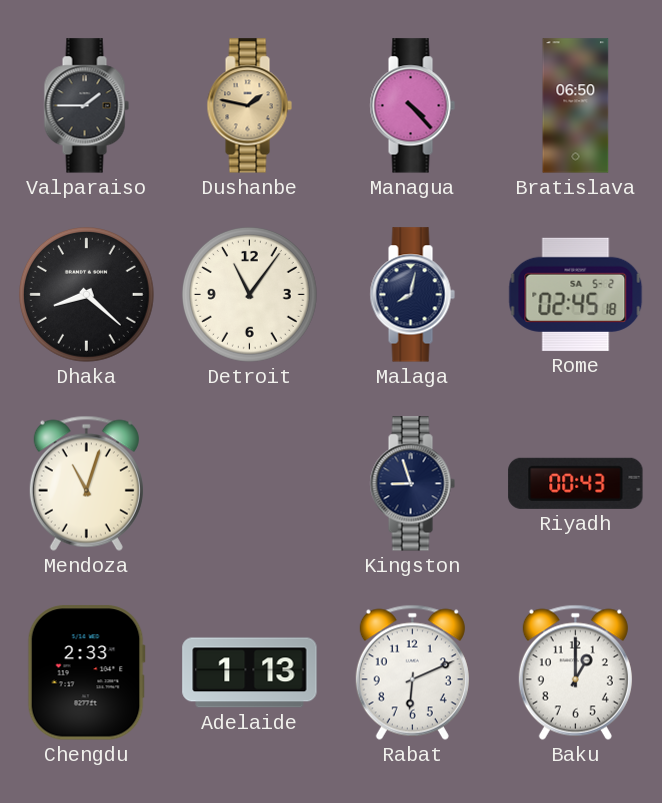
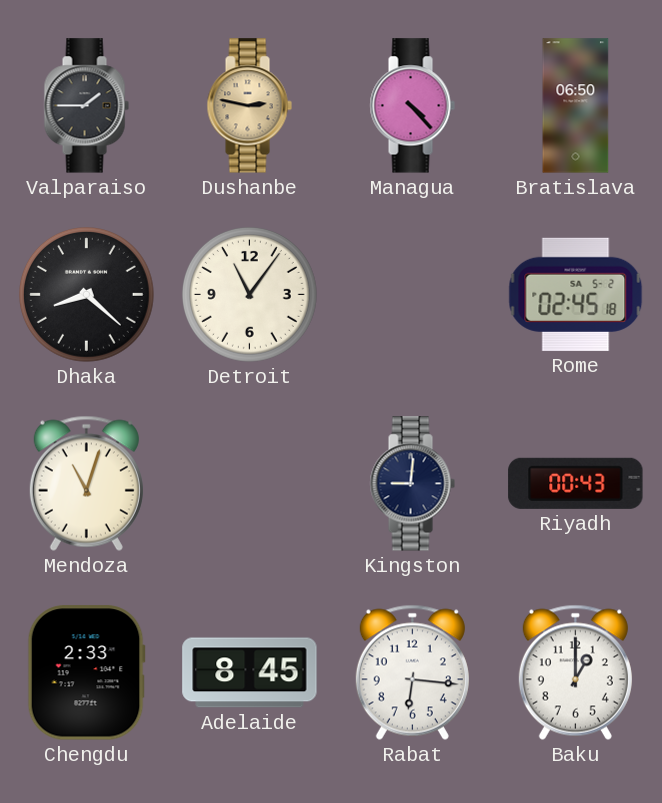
Dushanbe: 1:47 -> 2:47 (249, 106)
Malaga: 8:02 -> none (412, 295)
Kingston: 8:57 -> 9:01 (412, 484)
Adelaide: 1:13 -> 8:45 (250, 673)
Rabat: 6:11 -> 6:16 (412, 672)
